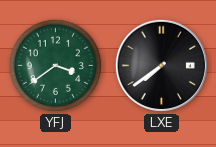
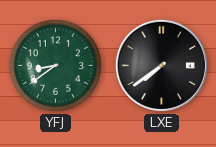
YFJ: 3:39 -> 8:39 (55, 65)
